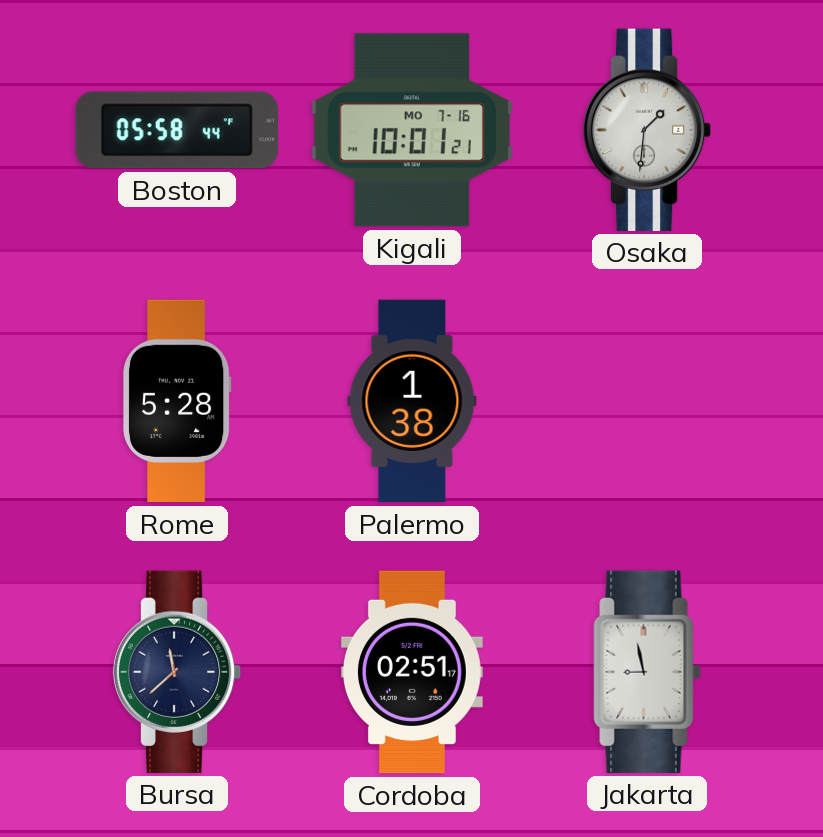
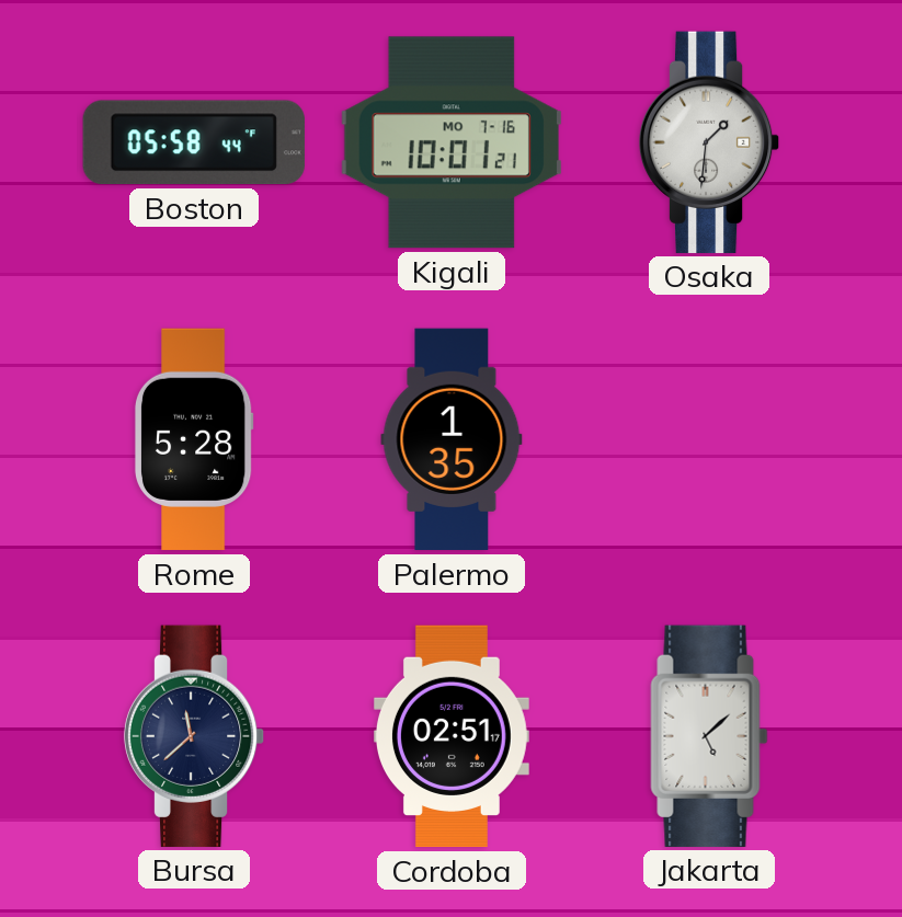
Palermo: 1:38 -> 1:35 (452, 439)
Jakarta: 8:58 -> 5:08 (709, 736)
